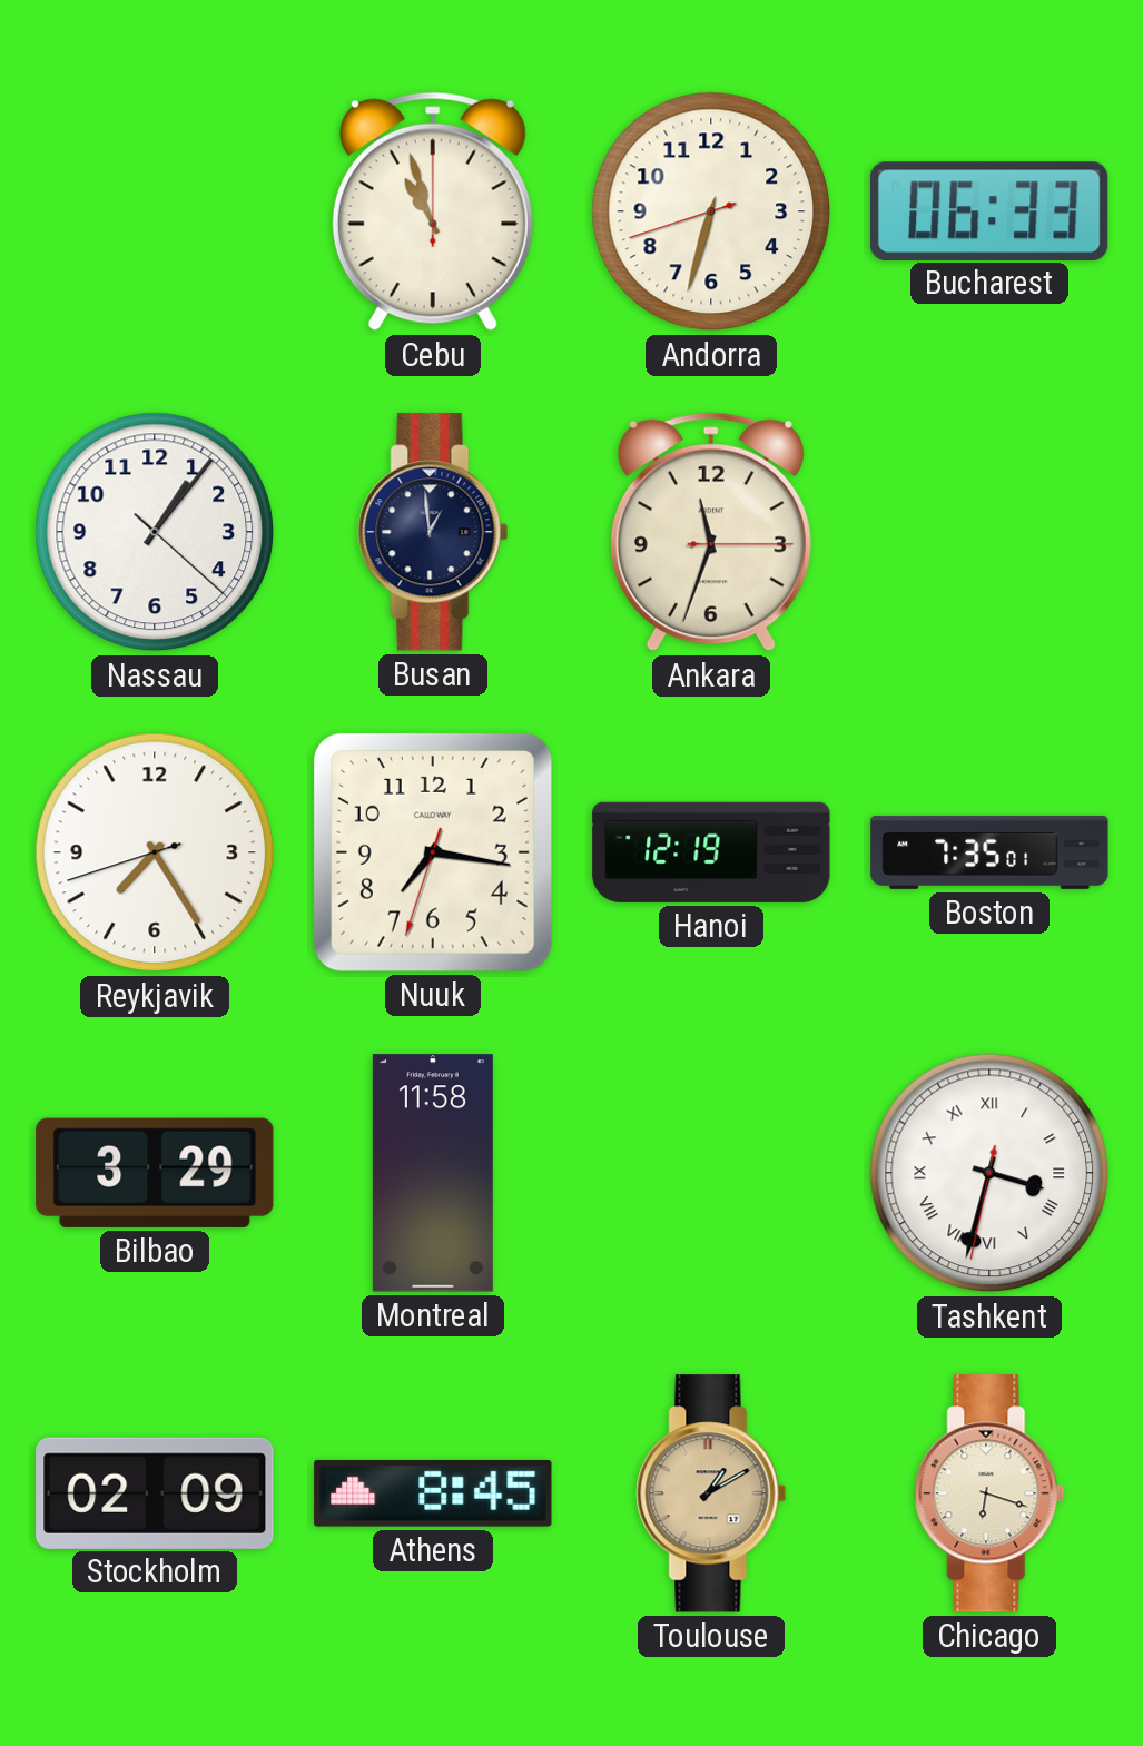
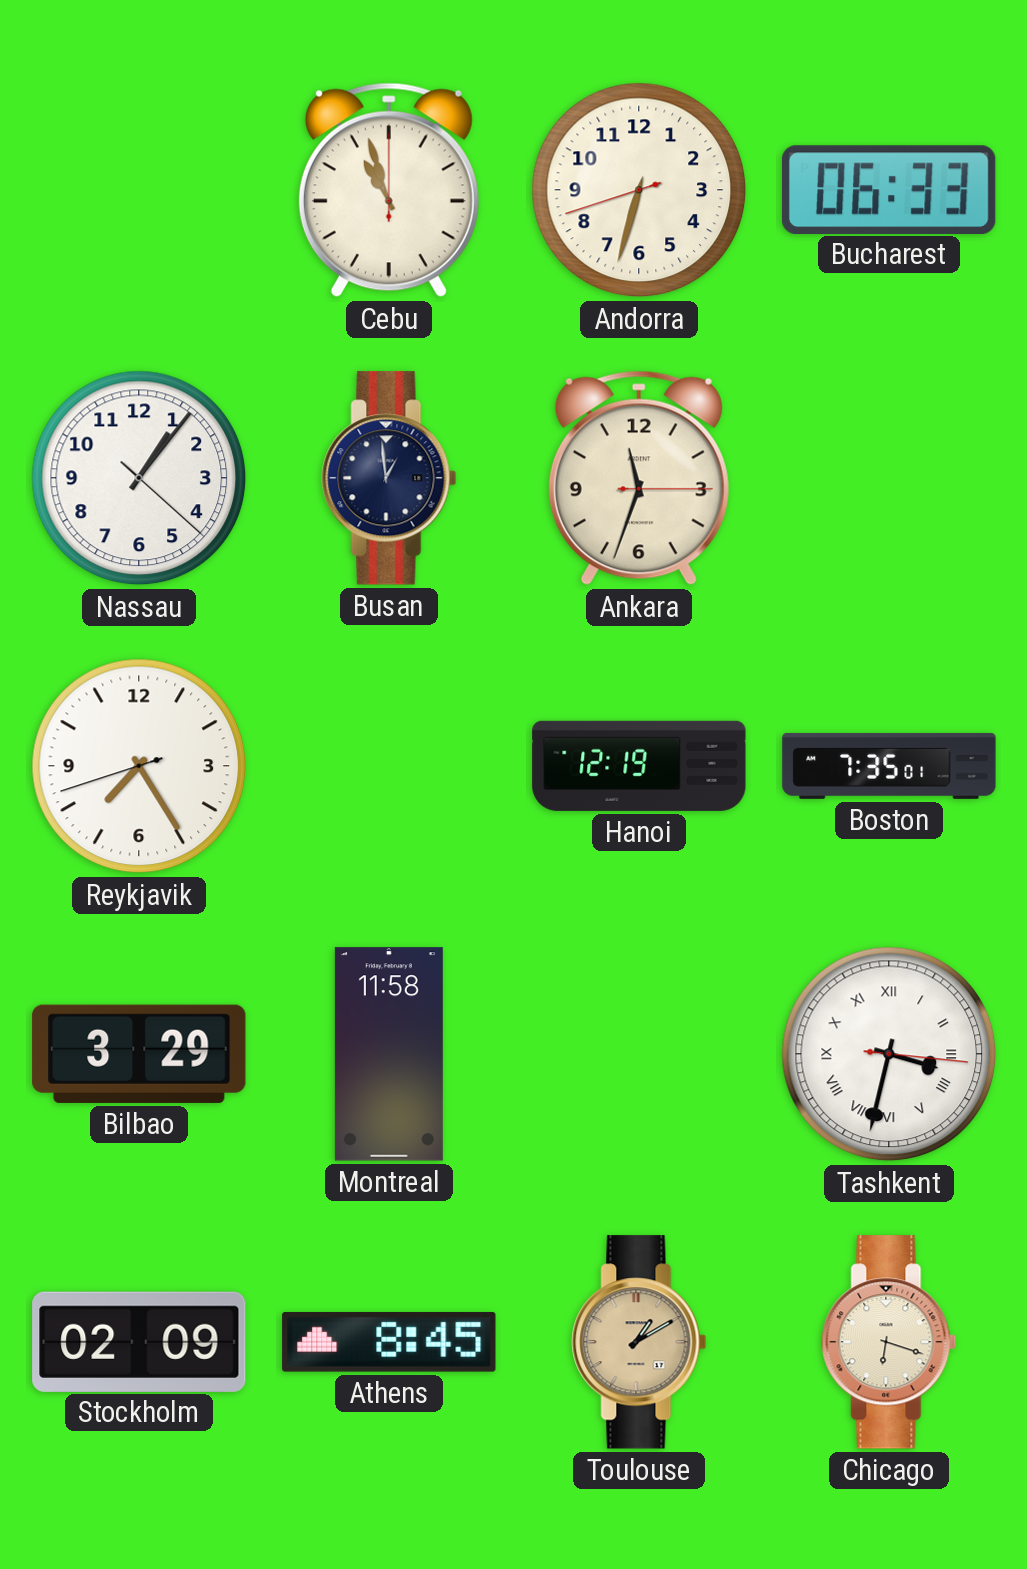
Nuuk: 7:16 -> none (433, 852)
Tashkent: 3:32:32 -> 3:32:16 (889, 1054)
